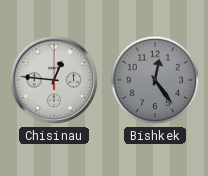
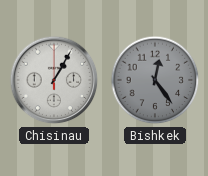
Chisinau: 12:46 -> 1:05 (54, 80)
